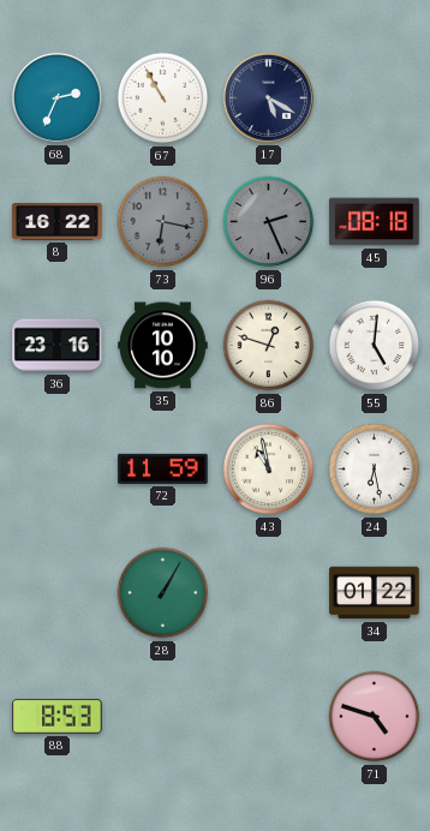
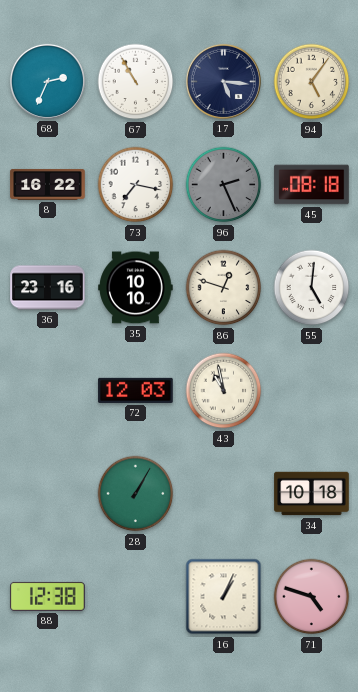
17: 5:20 -> 5:16 (223, 81)
94: none -> 5:06 (312, 82)
73: 6:17 -> 7:17 (136, 185)
73 dial: grey -> white (136, 185)
72: 11:59 -> 12:03 (136, 390)
24: 6:28 -> none (375, 470)
34: 01:22 -> 10:18 (312, 494)
88: 8:53 -> 12:38 (48, 596)
16: none -> 1:04 (224, 597)
